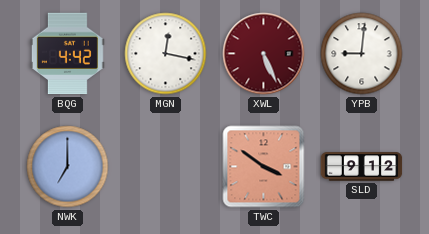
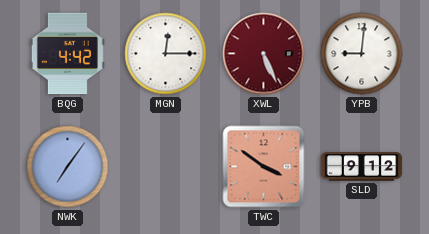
MGN: 12:17 -> 12:15 (166, 54)
NWK: 7:00 -> 7:06 (68, 167)
